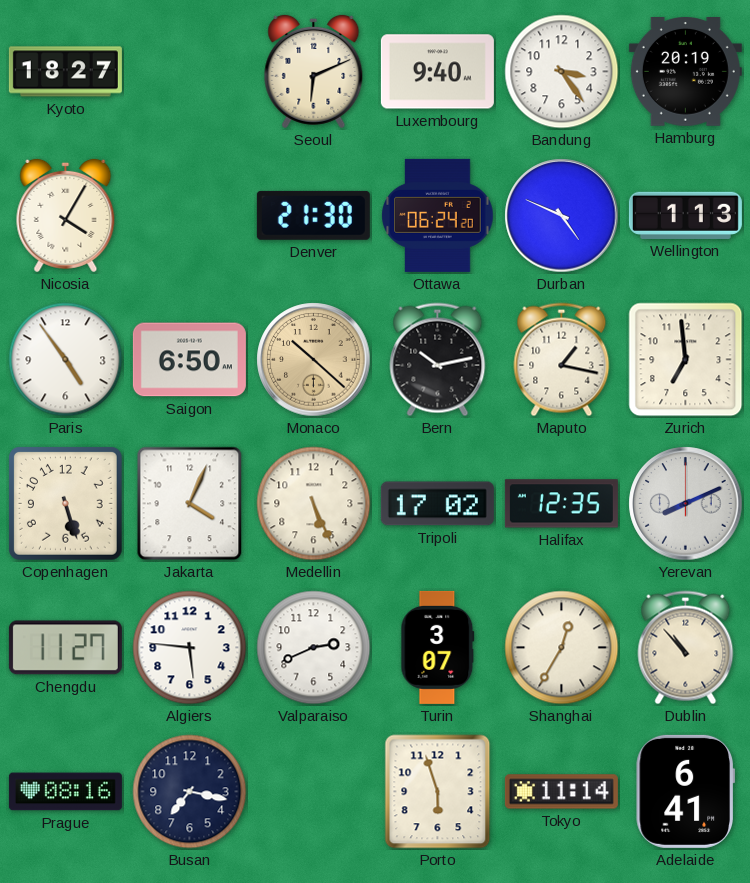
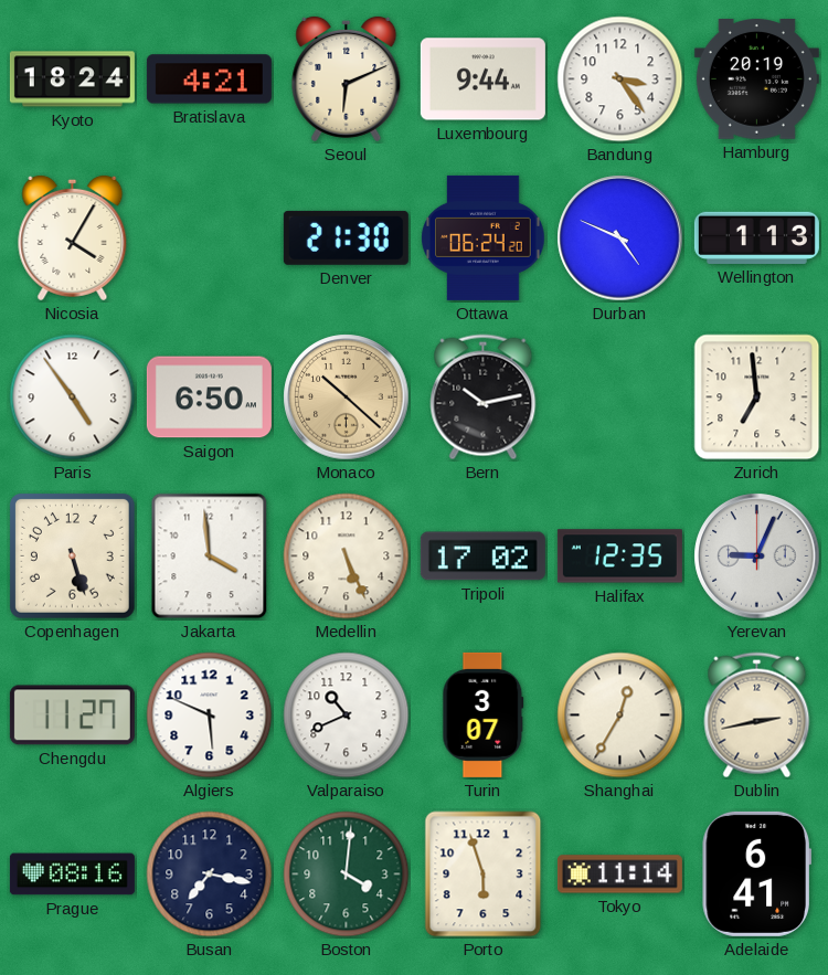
Kyoto: 18:27 -> 18:24 (72, 80)
Bratislava: none -> 4:21 (209, 80)
Luxembourg: 9:40 -> 9:44 (482, 80)
Maputo: 1:17 -> none (562, 360)
Jakarta: 4:04 -> 3:59 (210, 557)
Yerevan: 8:11 -> 9:04 (757, 557)
Algiers: 5:46 -> 5:49 (210, 716)
Valparaiso: 2:41 -> 10:41 (347, 716)
Dublin: 10:53 -> 2:43 (757, 716)
Boston: none -> 4:01 (347, 875)
